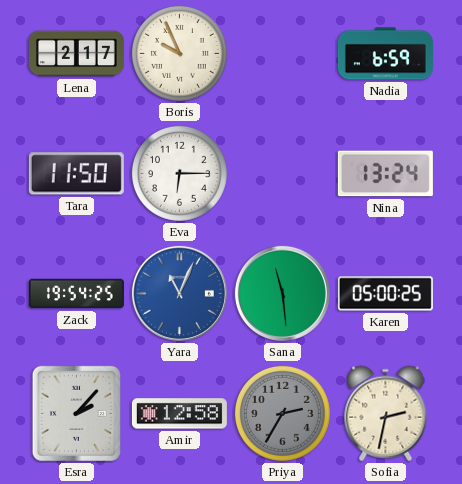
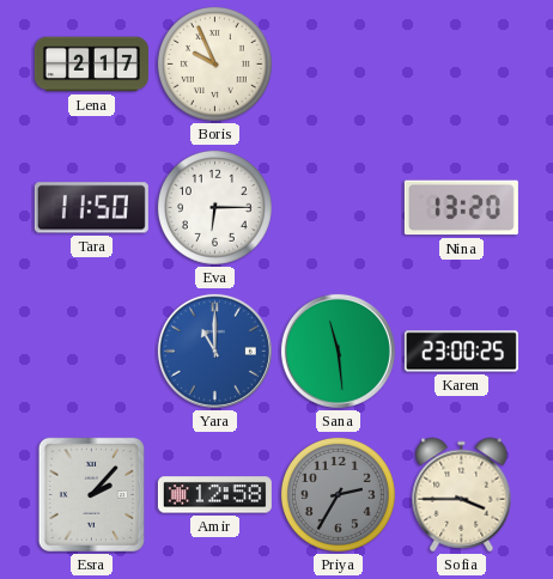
Nadia: 6:59 -> none (385, 54)
Nina: 13:24 -> 13:20 (461, 208)
Zack: 19:54 -> none (76, 294)
Yara: 11:04 -> 11:00 (214, 351)
Karen: 05:00 -> 23:00 (461, 352)
Sofia: 2:32 -> 3:45 (462, 495)
